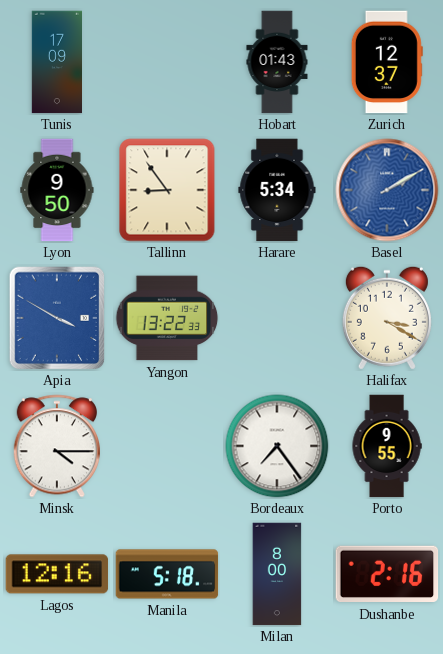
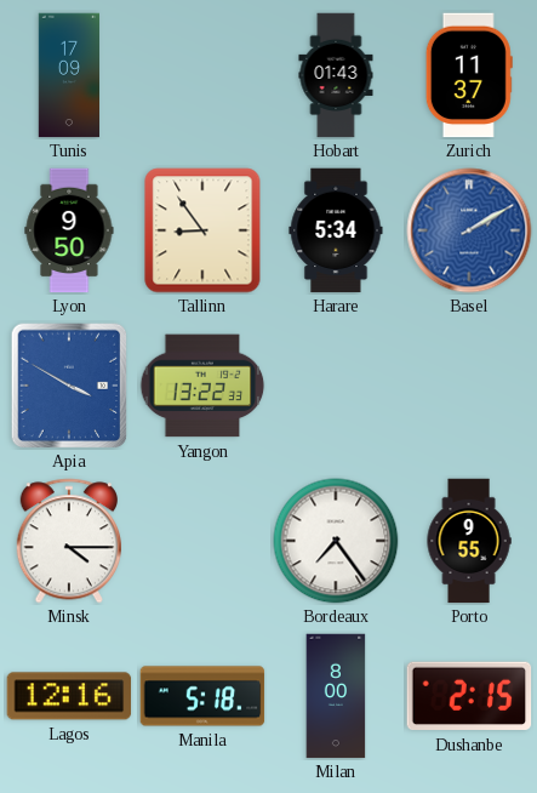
Zurich: 12:37 -> 11:37 (469, 75)
Halifax: 3:20 -> none (387, 318)
Dushanbe: 2:16 -> 2:15 (469, 696)
